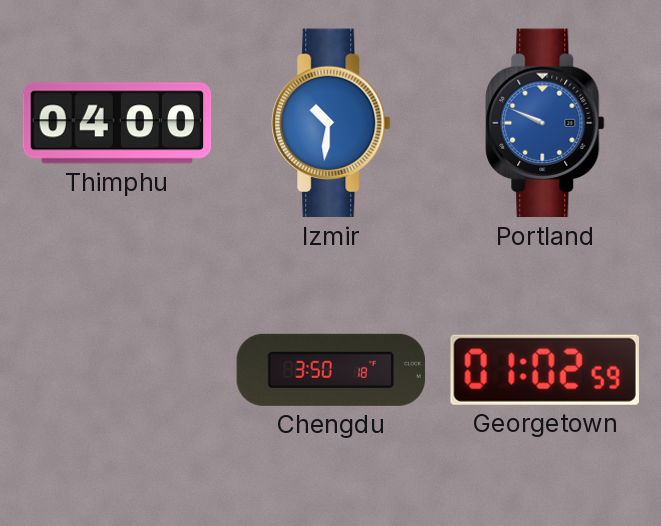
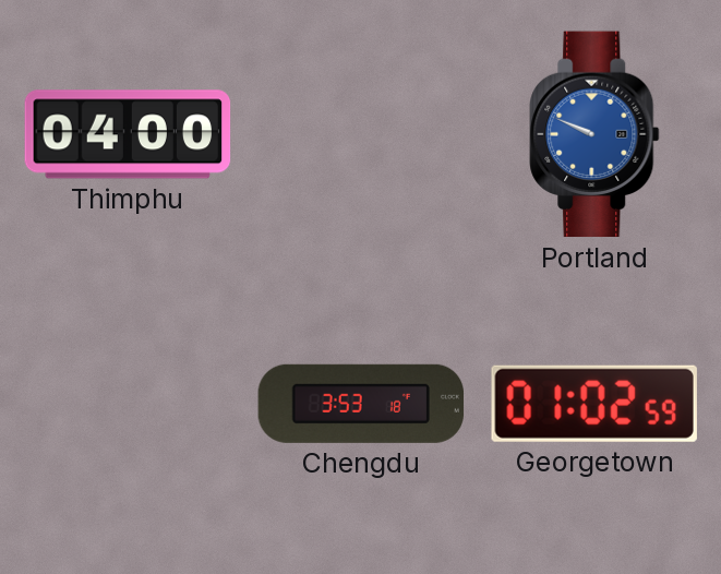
Izmir: 10:31 -> none (331, 123)
Chengdu: 3:50 -> 3:53 (361, 404)
